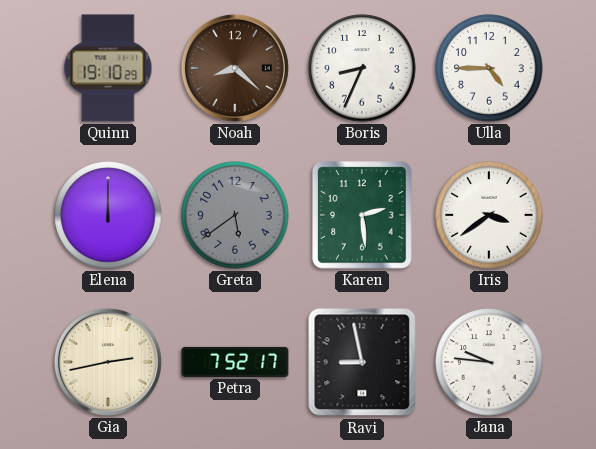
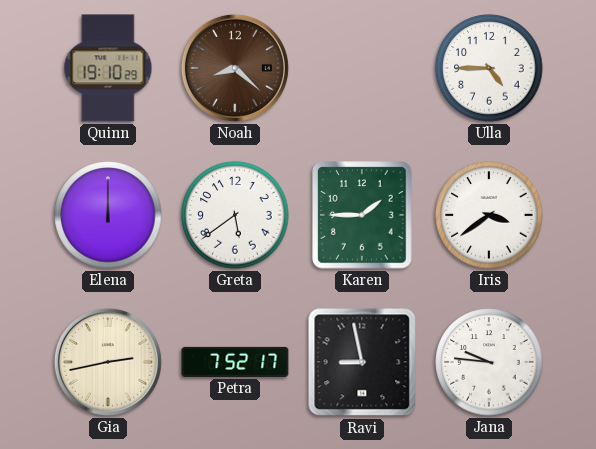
Boris: 8:34 -> none (362, 68)
Greta dial: grey -> white (235, 215)
Karen: 2:29 -> 1:45 (362, 215)
